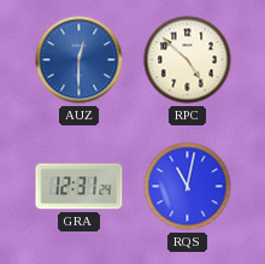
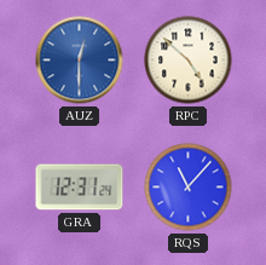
RQS: 11:02 -> 11:07 (189, 188)
